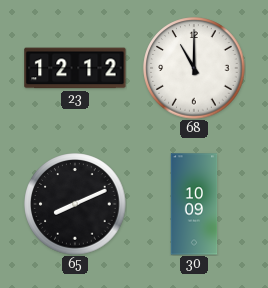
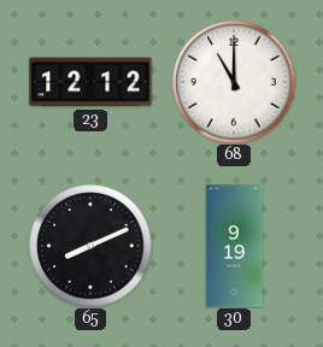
30: 10:09 -> 9:19 (234, 246)
